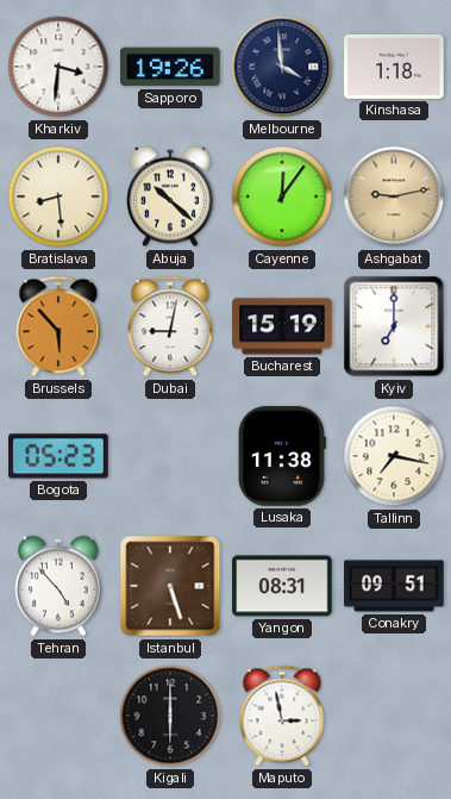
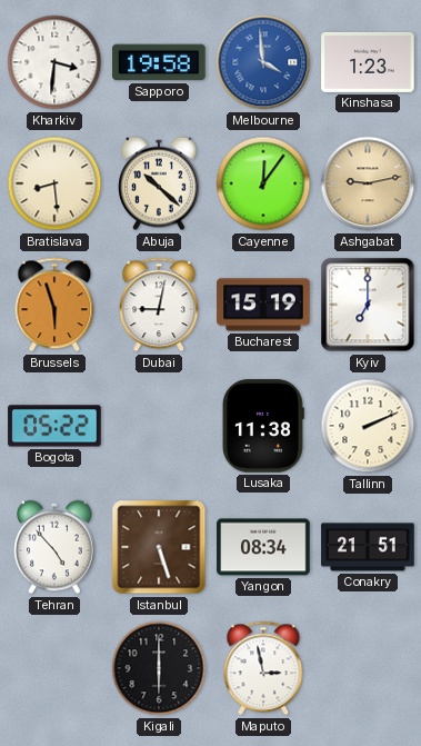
Sapporo: 19:26 -> 19:58 (159, 62)
Melbourne dial: navy -> blue (263, 62)
Kinshasa: 1:18 -> 1:23 (368, 62)
Brussels: 5:53 -> 5:57 (54, 305)
Bogota: 05:23 -> 05:22 (54, 426)
Tallinn: 7:17 -> 2:11 (368, 426)
Yangon: 08:31 -> 08:34 (263, 547)
Conakry: 09:51 -> 21:51 (368, 547)
